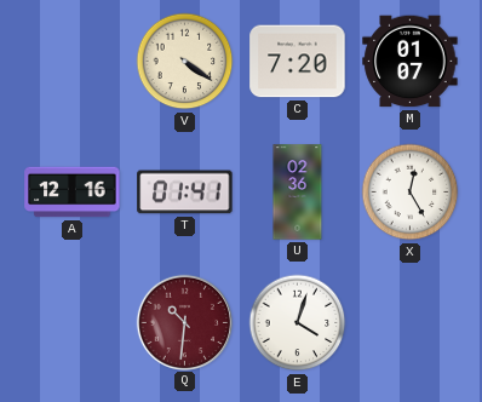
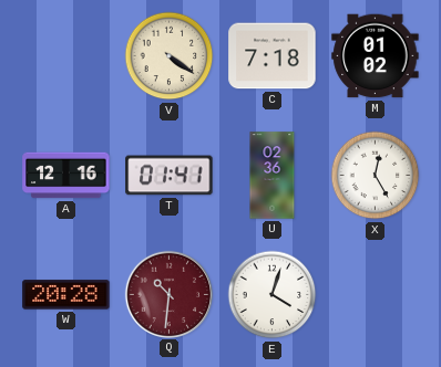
C: 7:20 -> 7:18 (273, 56)
M: 01:07 -> 01:02 (376, 56)
W: none -> 20:28 (66, 295)
